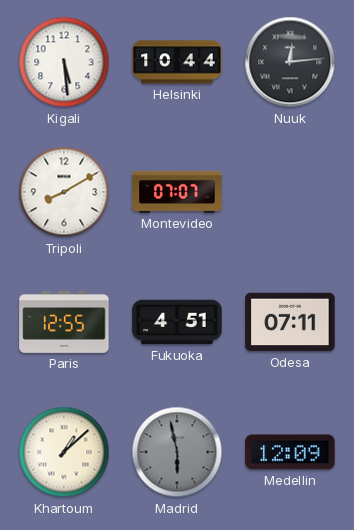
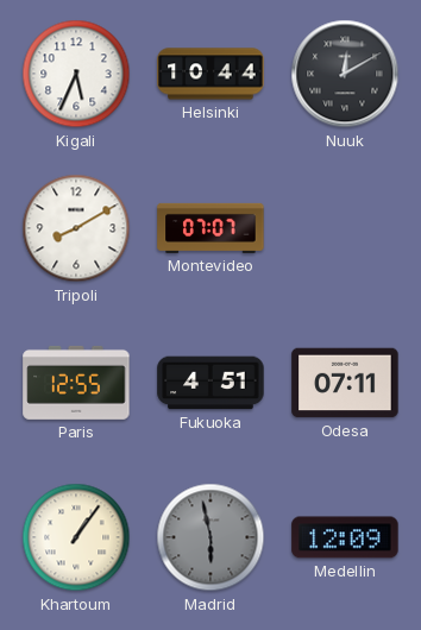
Kigali: 5:29 -> 5:34 (76, 74)
Nuuk: 12:14 -> 12:10 (345, 74)
Khartoum: 1:08 -> 1:06 (76, 537)
